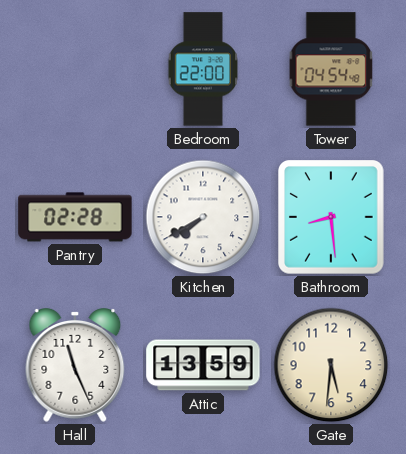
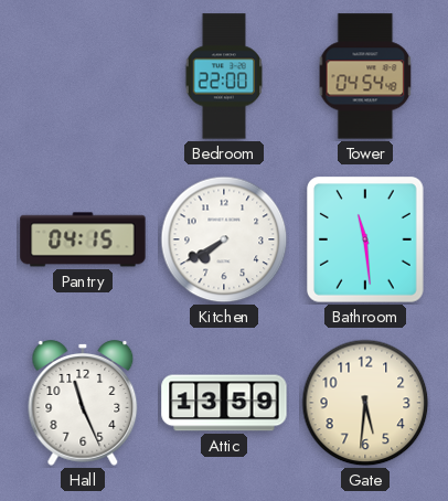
Pantry: 02:28 -> 04:15 (83, 239)
Bathroom: 8:29 -> 11:29 (366, 241)
